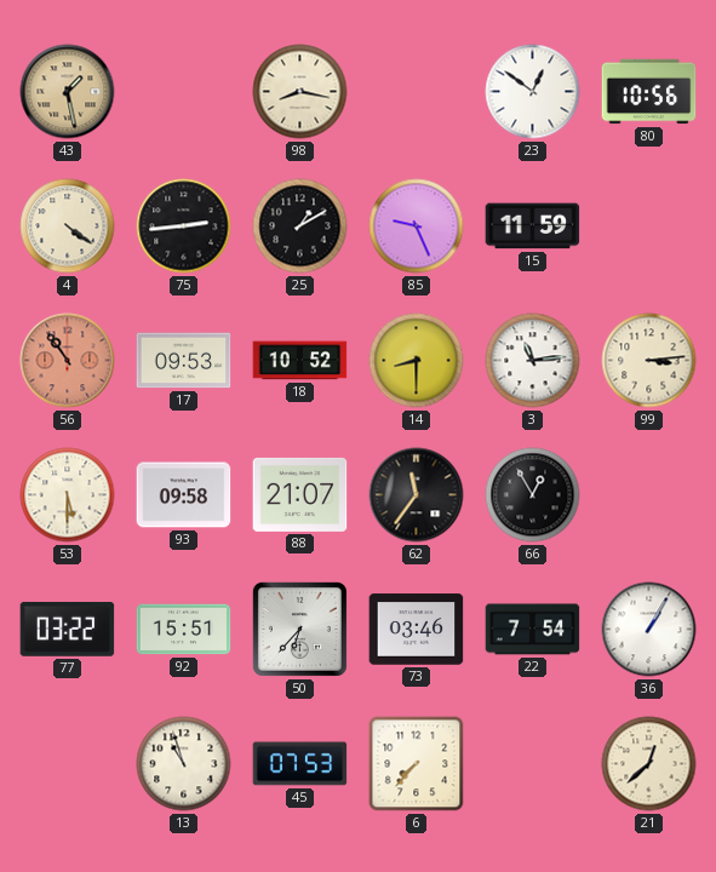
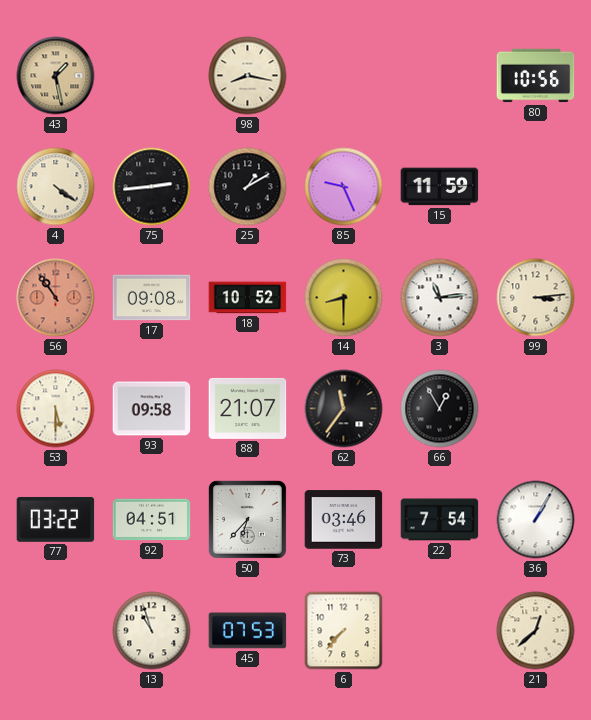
23: 12:51 -> none (533, 92)
17: 09:53 -> 09:08 (152, 298)
92: 15:51 -> 04:51 (152, 520)
